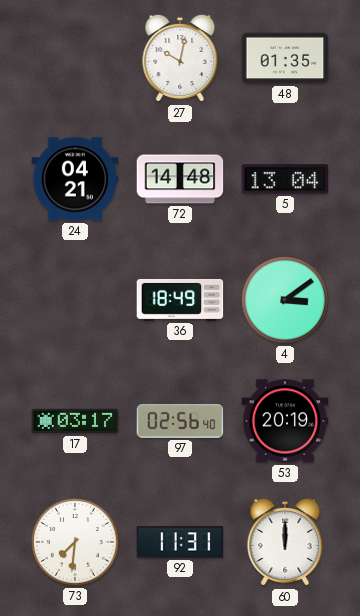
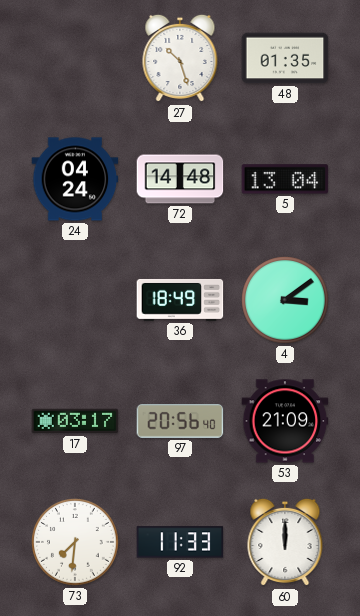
27: 10:02 -> 10:27 (180, 58)
24: 04:21 -> 04:24 (75, 179)
97: 02:56 -> 20:56 (180, 422)
53: 20:19 -> 21:09 (285, 421)
92: 11:31 -> 11:33 (180, 542)
